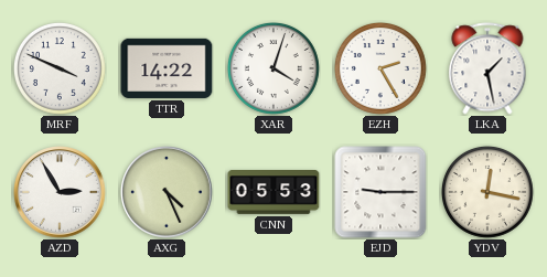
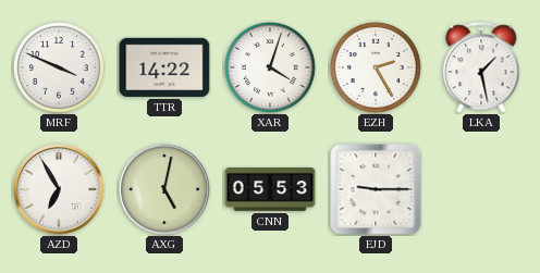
AZD: 2:55 -> 6:55 (59, 189)
AXG: 4:26 -> 5:02 (164, 189)
YDV: 12:17 -> none (487, 192)
